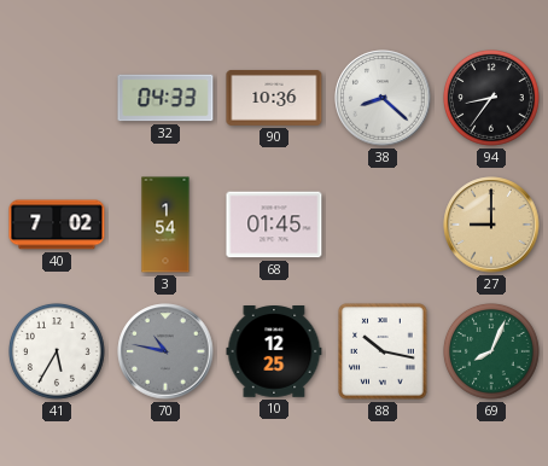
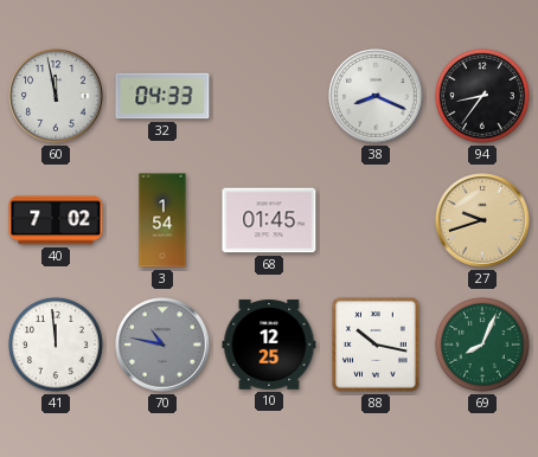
60: none -> 11:58 (56, 96)
90: 10:36 -> none (274, 98)
38: 8:22 -> 8:19 (376, 96)
27: 9:00 -> 9:42 (482, 220)
41: 5:35 -> 11:59 (57, 346)
